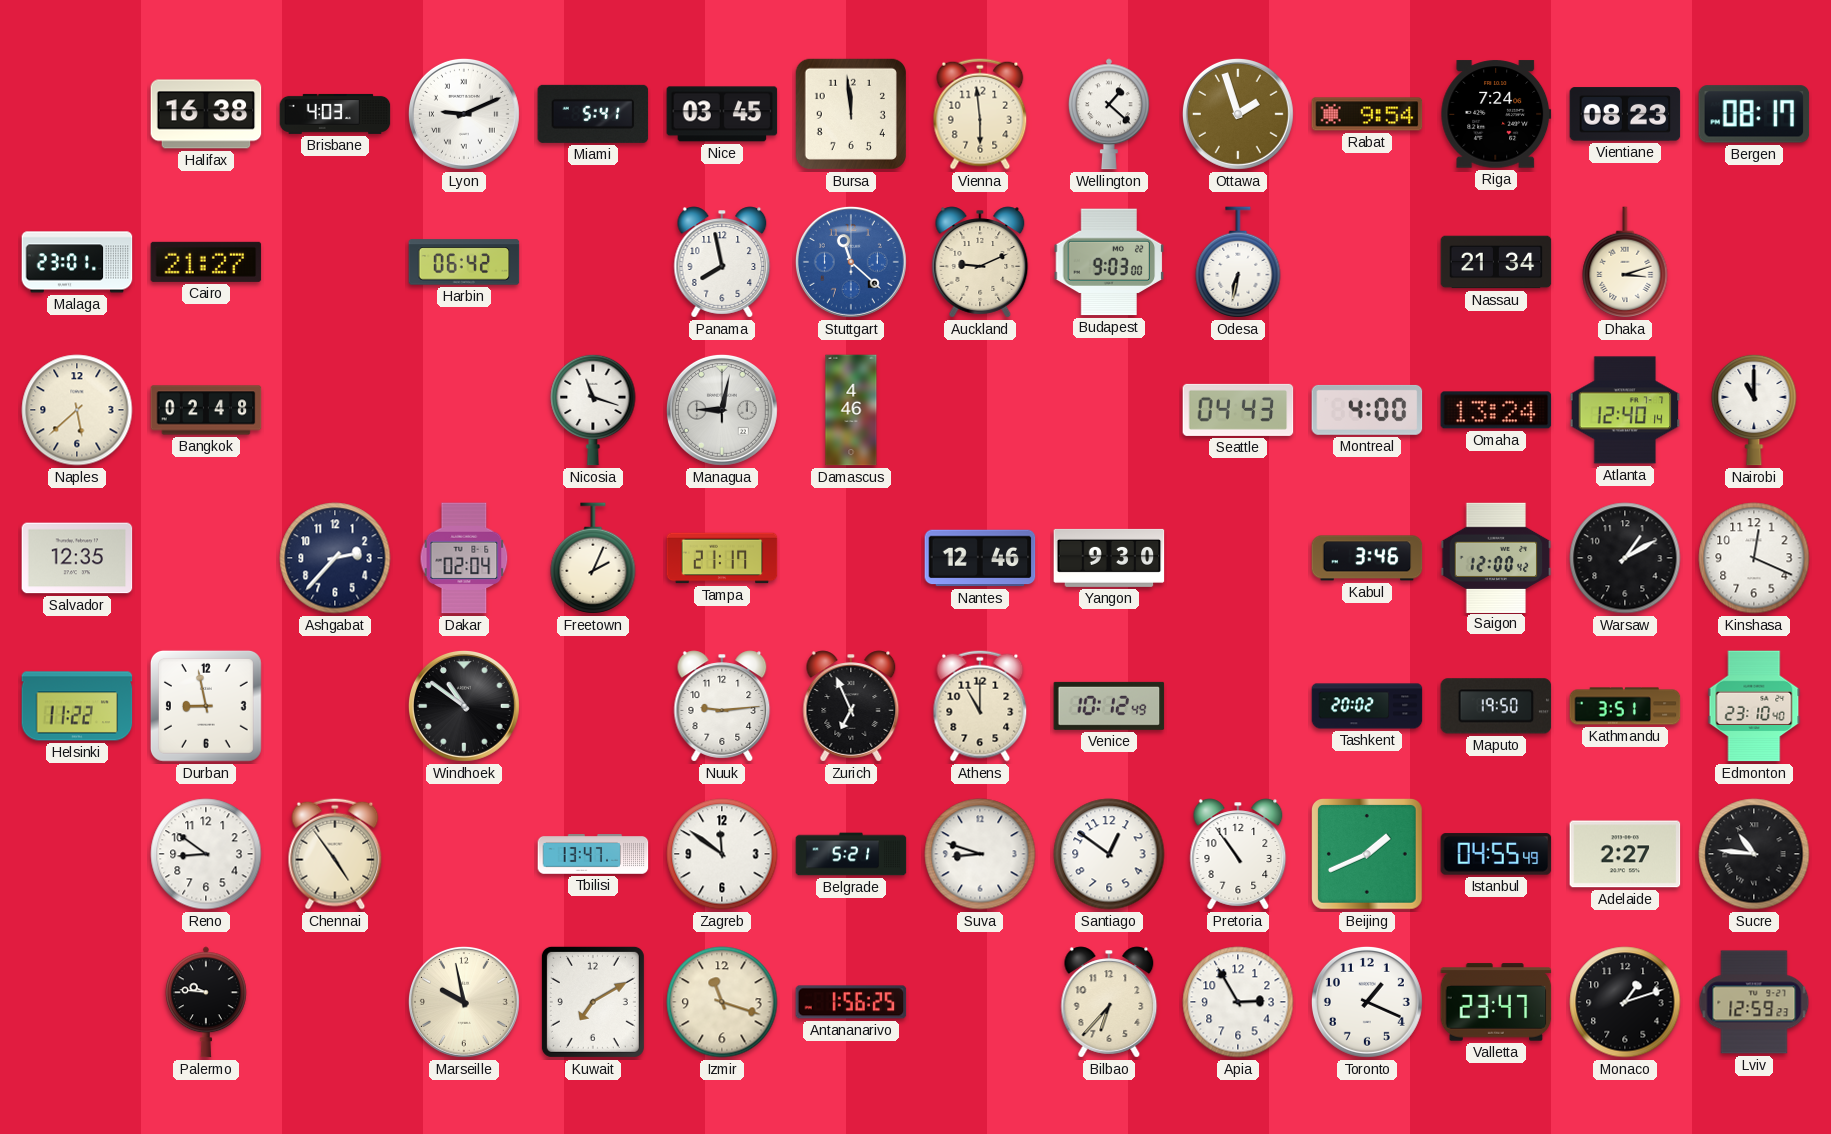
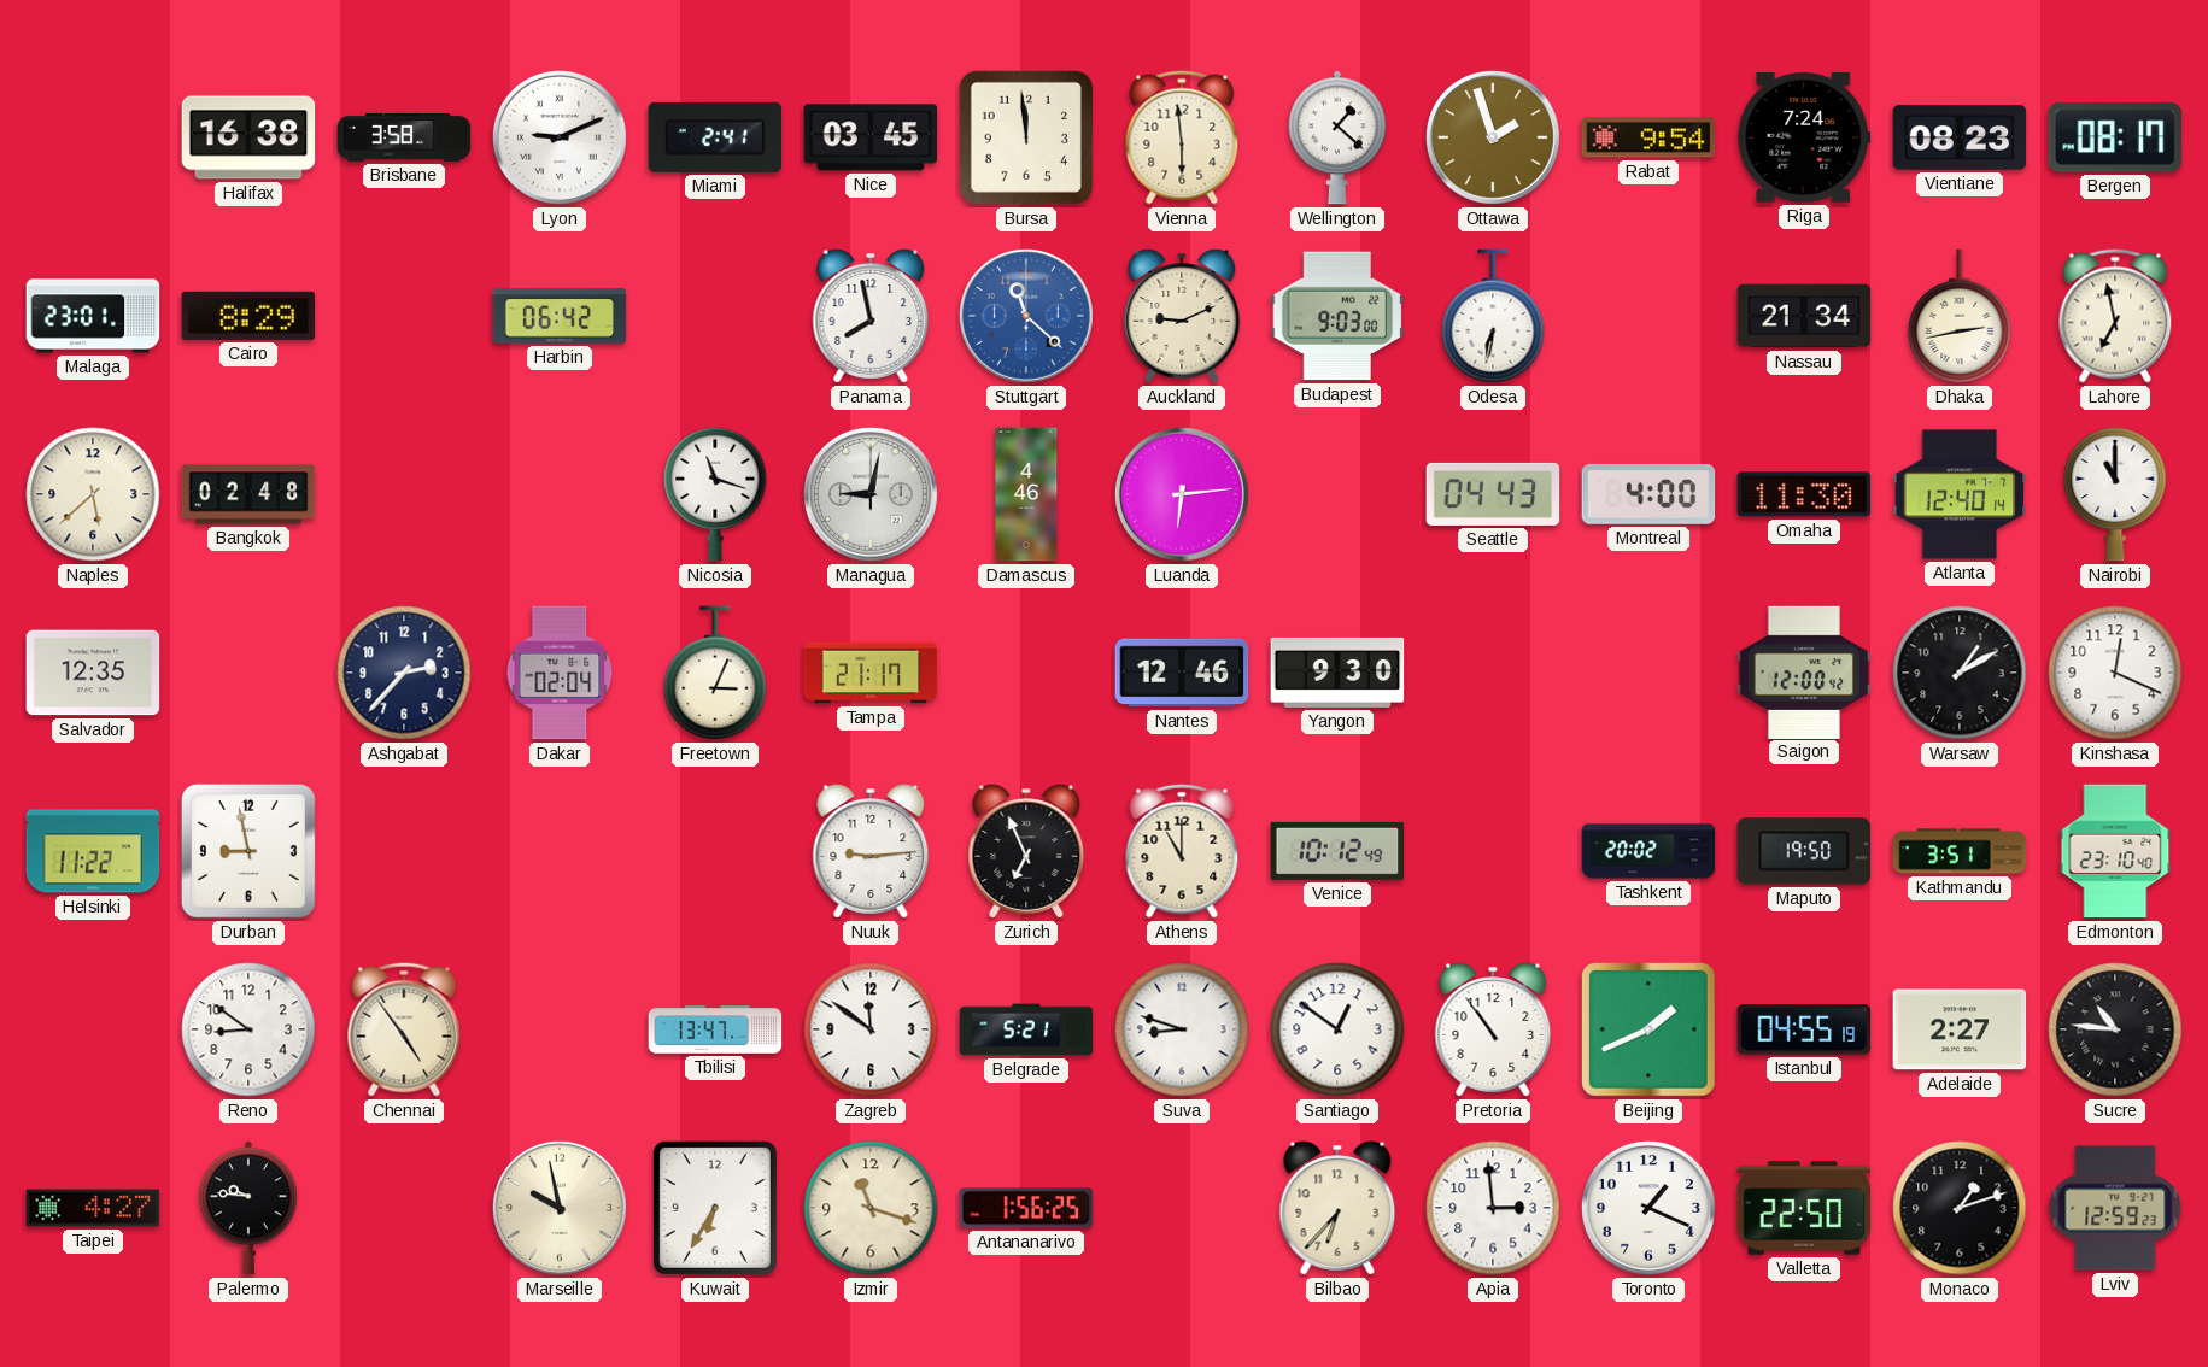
Brisbane: 4:03 -> 3:58 (404, 137)
Miami: 5:41 -> 2:41 (715, 137)
Cairo: 21:27 -> 8:29 (248, 316)
Dhaka: 3:12 -> 2:43 (1960, 316)
Lahore: none -> 6:58 (2115, 316)
Luanda: none -> 6:14 (1182, 494)
Omaha: 13:24 -> 11:30 (1804, 494)
Freetown: 2:04 -> 3:04 (715, 673)
Kabul: 3:46 -> none (1367, 558)
Windhoek: 10:51 -> none (464, 706)
Istanbul: 04:55:49 -> 04:55:19 (1804, 1029)
Taipei: none -> 4:27 (93, 1208)
Kuwait: 7:10 -> 6:35 (715, 1208)
Apia: 2:55 -> 2:59 (1493, 1208)
Valletta: 23:47 -> 22:50 (1804, 1208)
